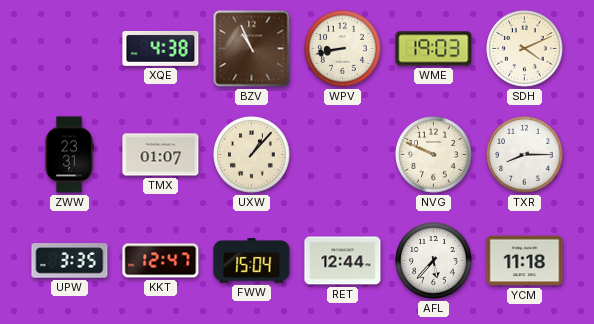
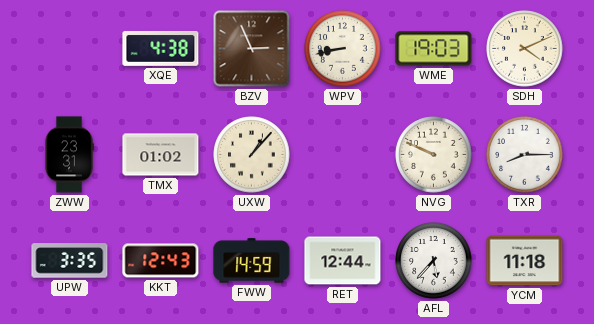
BZV: 10:56 -> 2:56 (252, 49)
TMX: 01:07 -> 01:02 (161, 155)
KKT: 12:47 -> 12:43 (161, 261)
FWW: 15:04 -> 14:59 (252, 261)
